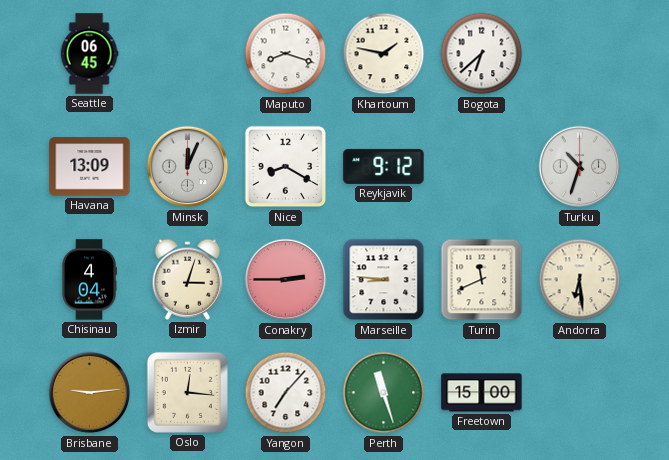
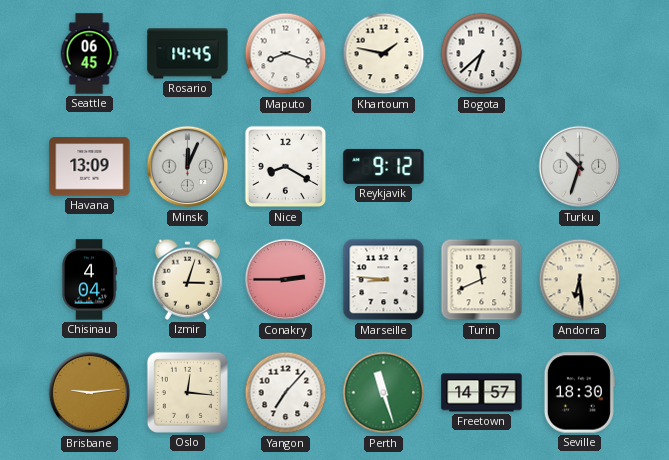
Rosario: none -> 14:45 (188, 54)
Freetown: 15:00 -> 14:57 (482, 393)
Seville: none -> 18:30 (579, 393)
